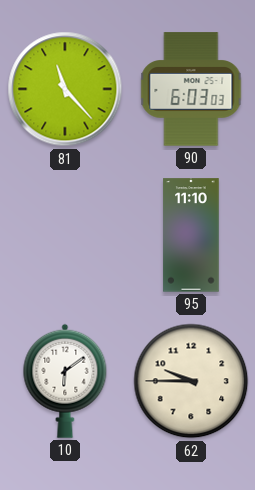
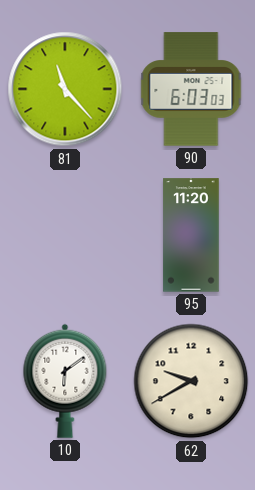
95: 11:10 -> 11:20 (191, 235)
62: 9:45 -> 9:40 (191, 381)
